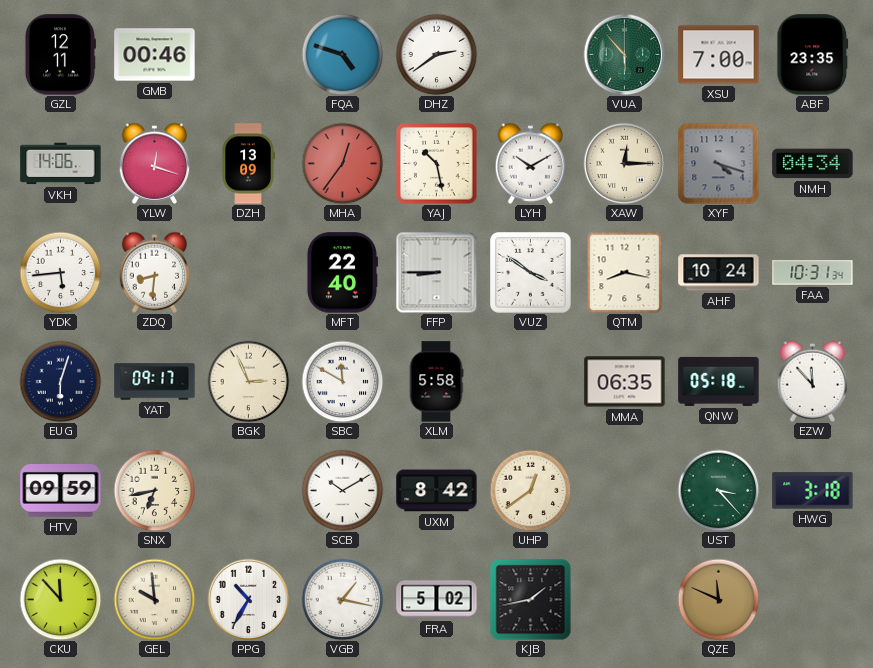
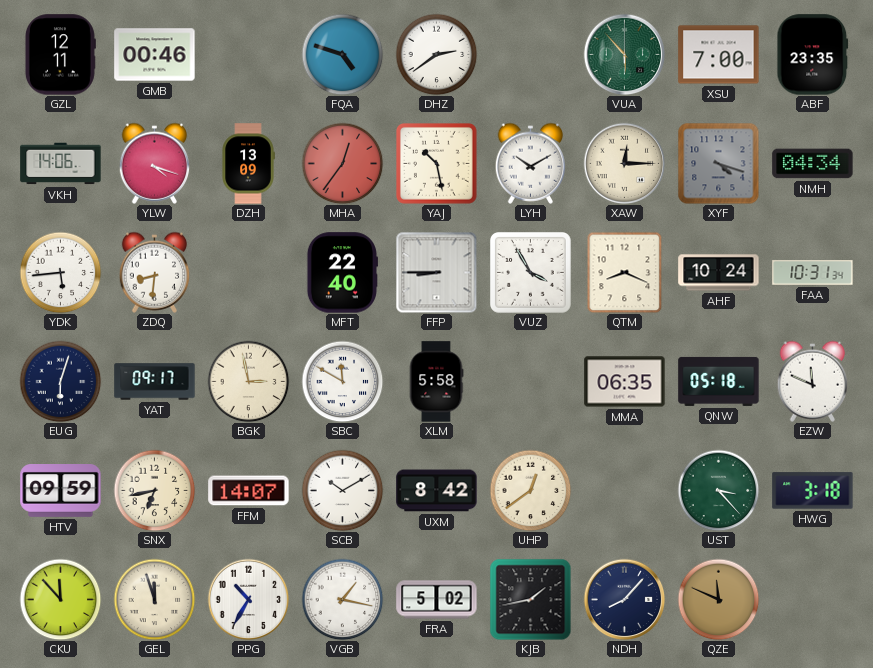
YLW: 12:18 -> 4:18 (155, 163)
VUZ: 3:51 -> 3:55 (531, 273)
QTM: 8:17 -> 8:19 (625, 272)
BGK: 2:56 -> 2:58 (248, 381)
EZW: 11:53 -> 11:49 (813, 381)
FFM: none -> 14:07 (249, 491)
GEL: 9:59 -> 11:57 (154, 599)
NDH: none -> 8:07 (624, 599)
